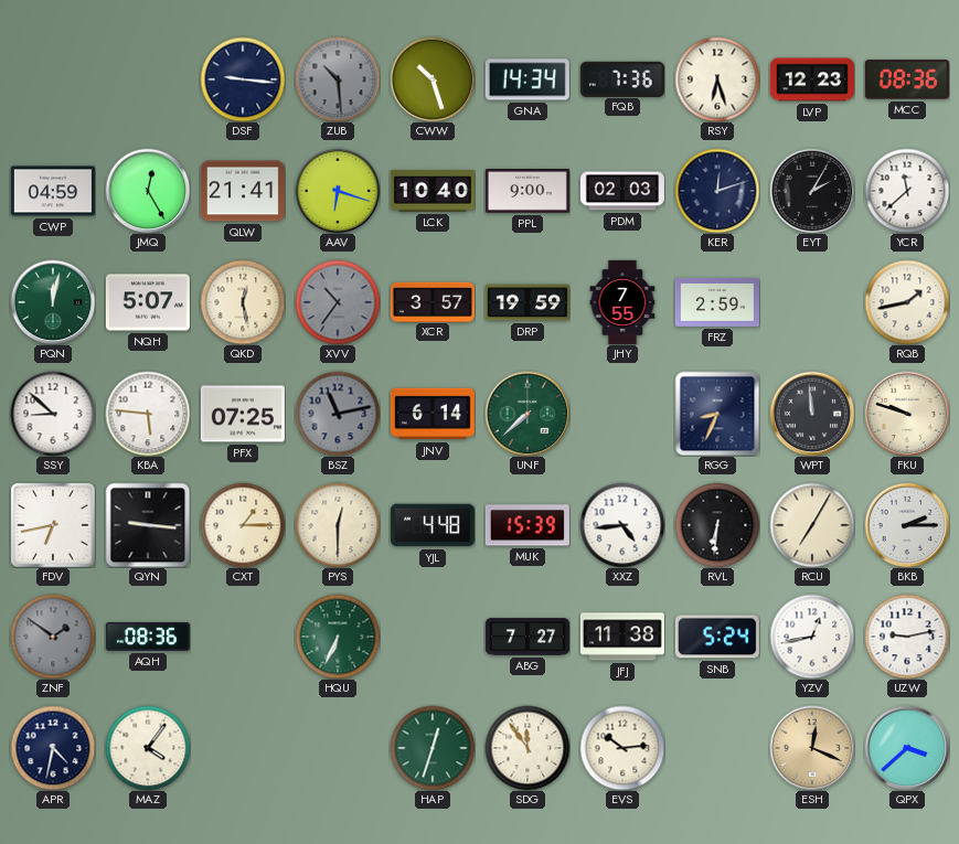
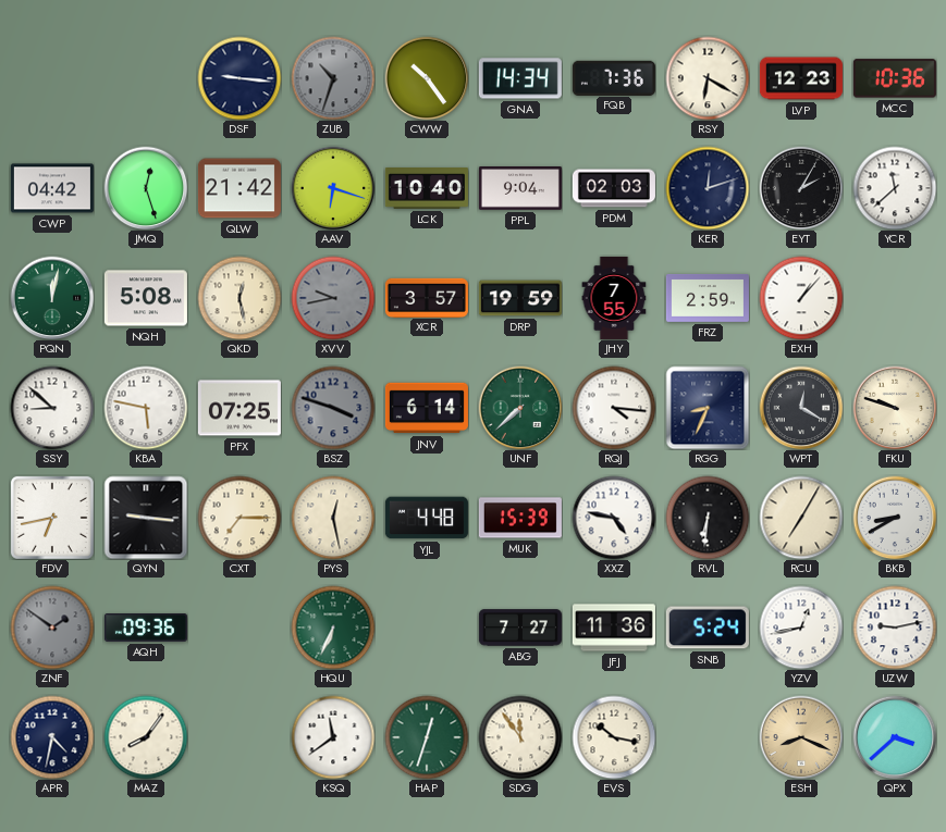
ZUB: 10:29 -> 10:33 (333, 78)
CWW: 10:27 -> 10:24 (427, 78)
RSY: 6:27 -> 6:20 (708, 78)
MCC: 08:36 -> 10:36 (895, 78)
CWP: 04:59 -> 04:42 (52, 188)
JMQ: 12:25 -> 12:27 (146, 188)
QLW: 21:41 -> 21:42 (239, 188)
PPL: 9:00 -> 9:04 (520, 189)
NQH: 5:07 -> 5:08 (146, 298)
XVV: 10:36 -> 9:43 (333, 298)
EXH: none -> 1:07 (801, 298)
RQB: 1:43 -> none (907, 302)
KBA: 5:46 -> 5:47 (146, 408)
BSZ: 11:13 -> 3:48 (333, 408)
RQJ: none -> 4:16 (614, 408)
WPT: 11:59 -> 12:20 (801, 408)
CXT: 1:15 -> 7:15 (239, 518)
PYS: 12:30 -> 12:28 (333, 518)
XXZ: 4:44 -> 4:47 (614, 518)
BKB: 2:15 -> 8:40 (895, 518)
AQH: 08:36 -> 09:36 (146, 629)
JFJ: 11:38 -> 11:36 (614, 628)
MAZ: 4:06 -> 8:06 (146, 737)
KSQ: none -> 11:39 (333, 737)
EVS: 10:14 -> 10:17 (614, 737)
ESH: 12:19 -> 8:19 (801, 737)
